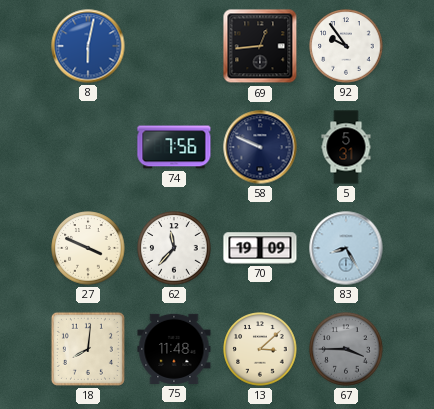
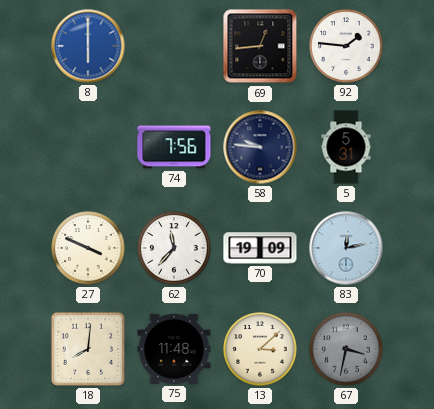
8: 6:02 -> 6:00 (88, 46)
92: 9:54 -> 1:46 (346, 46)
58: 9:49 -> 9:46 (260, 147)
83: 8:25 -> 12:13 (346, 248)
67: 3:45 -> 3:32 (346, 349)
